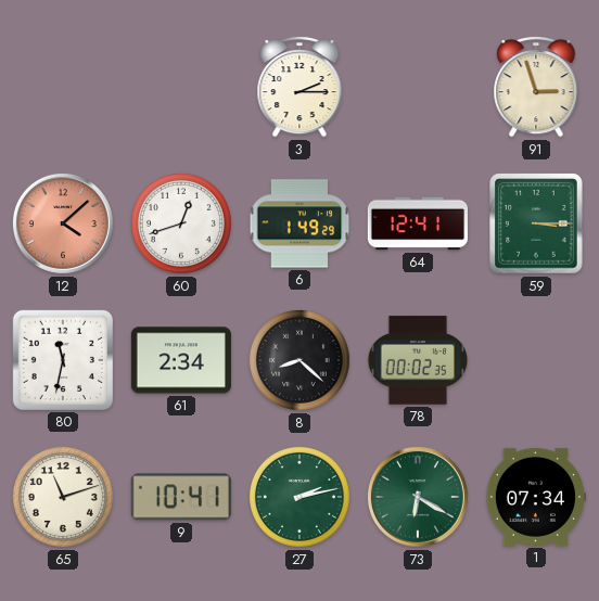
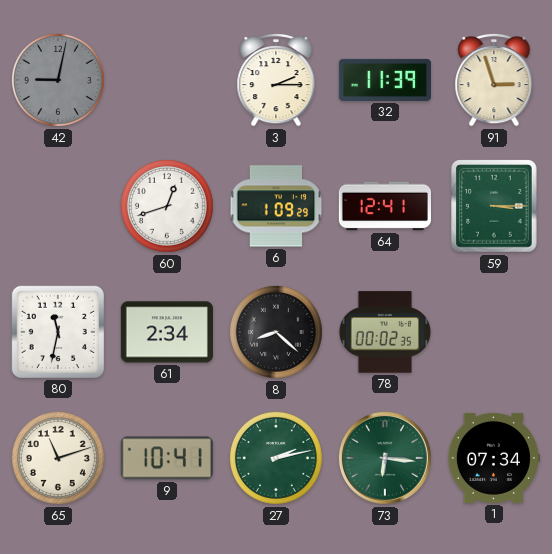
42: none -> 9:02 (58, 80)
32: none -> 11:39 (384, 80)
12: 4:08 -> none (63, 223)
6: 1:49 -> 1:09 (276, 206)
73: 6:20 -> 6:16 (385, 458)
